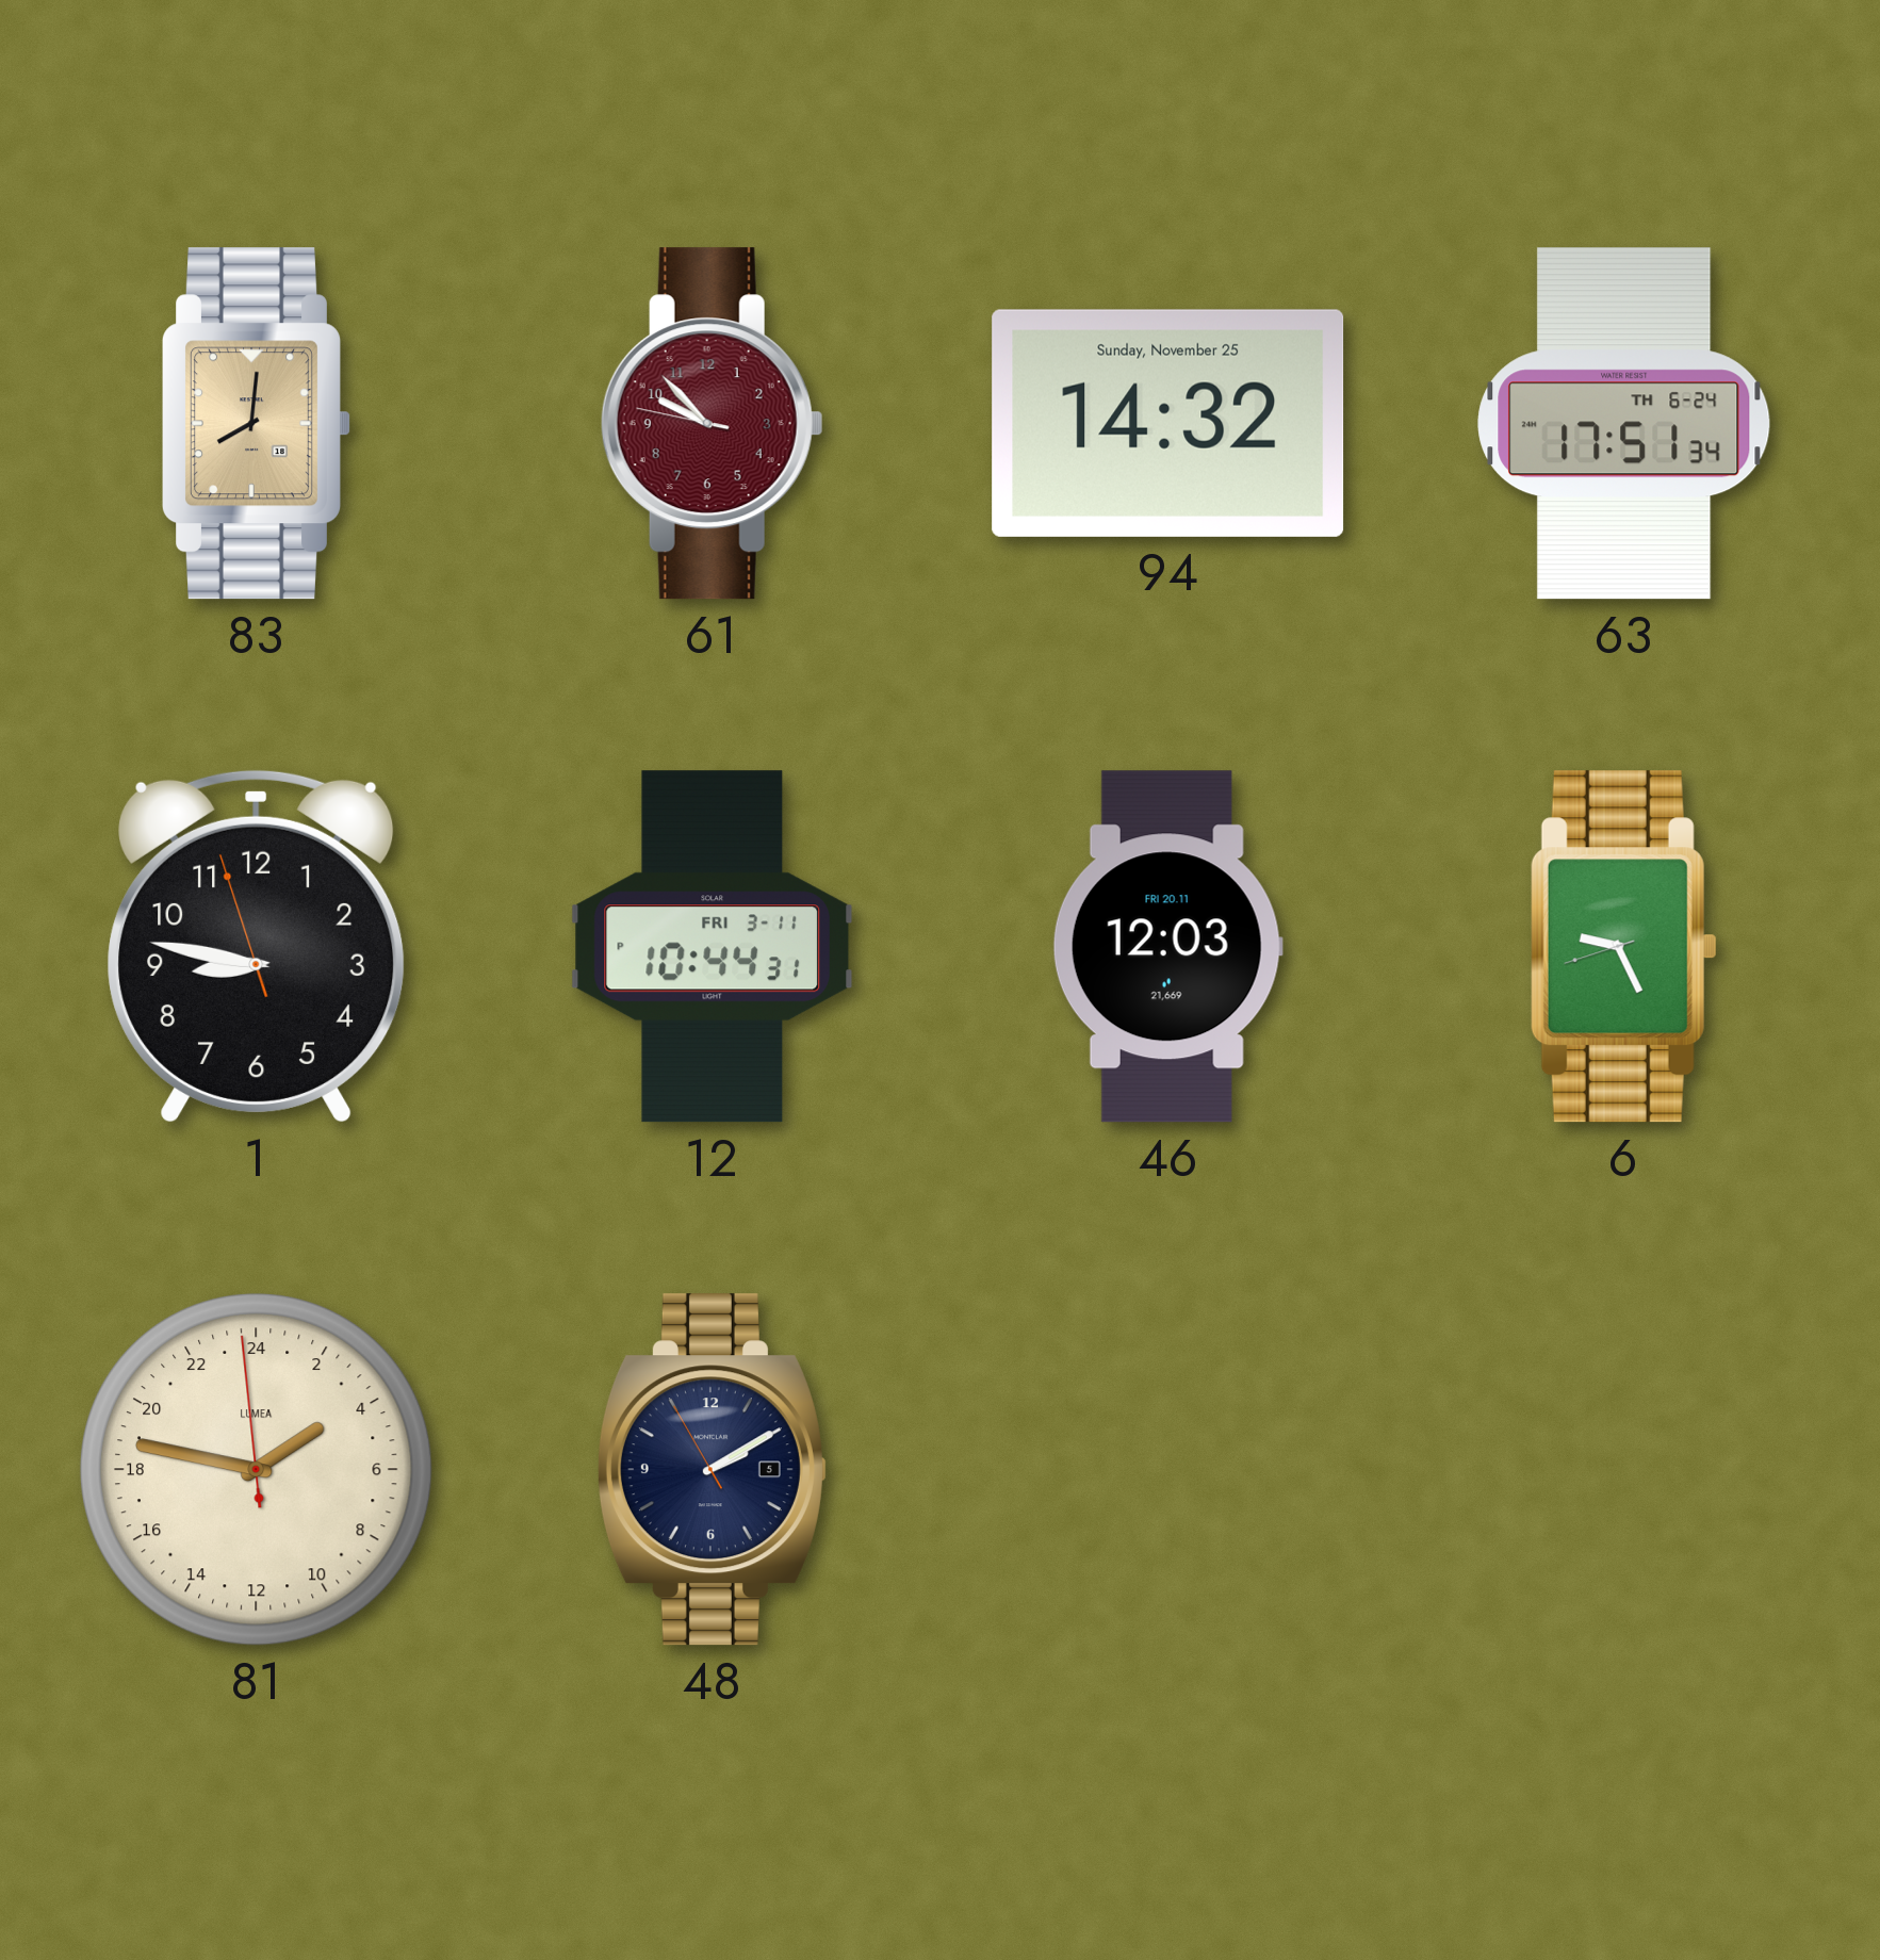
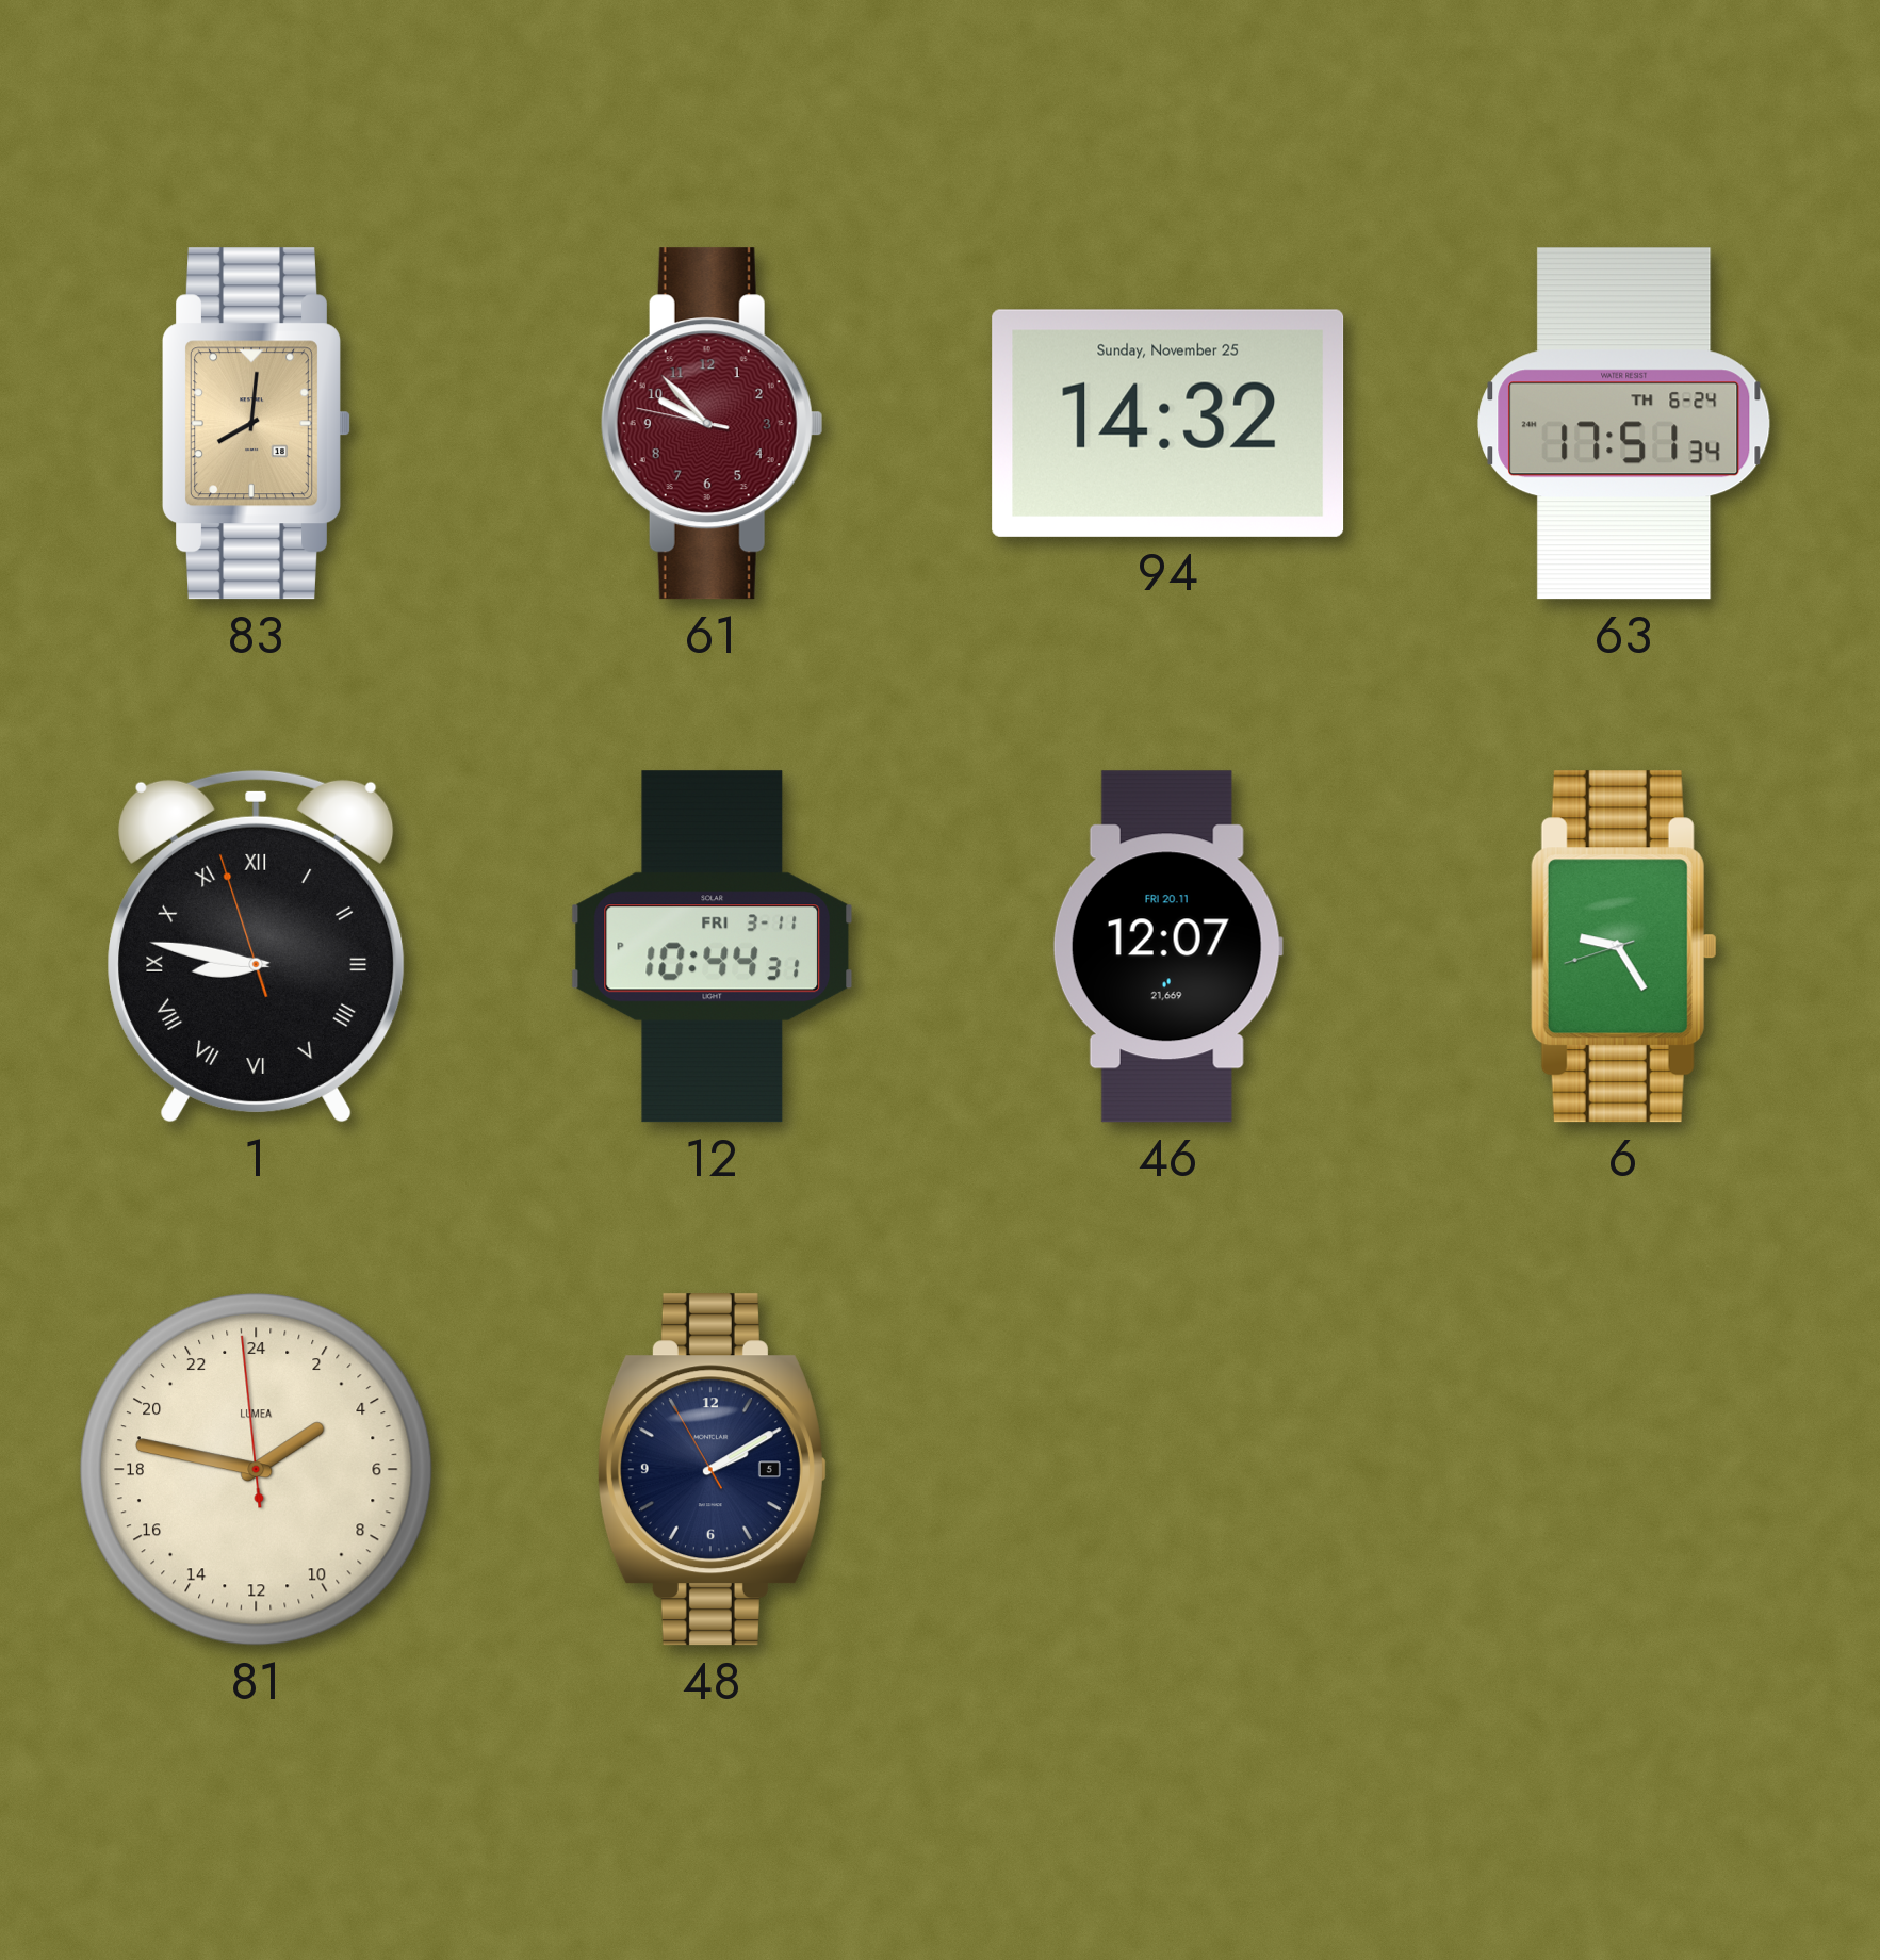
1 numerals: Arabic -> Roman (257, 946)
46: 12:03 -> 12:07 (1167, 947)
6: 9:25 -> 9:24 (1623, 947)
